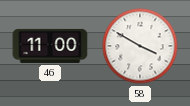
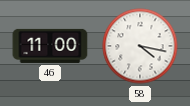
58: 3:50 -> 4:17 (140, 46)
